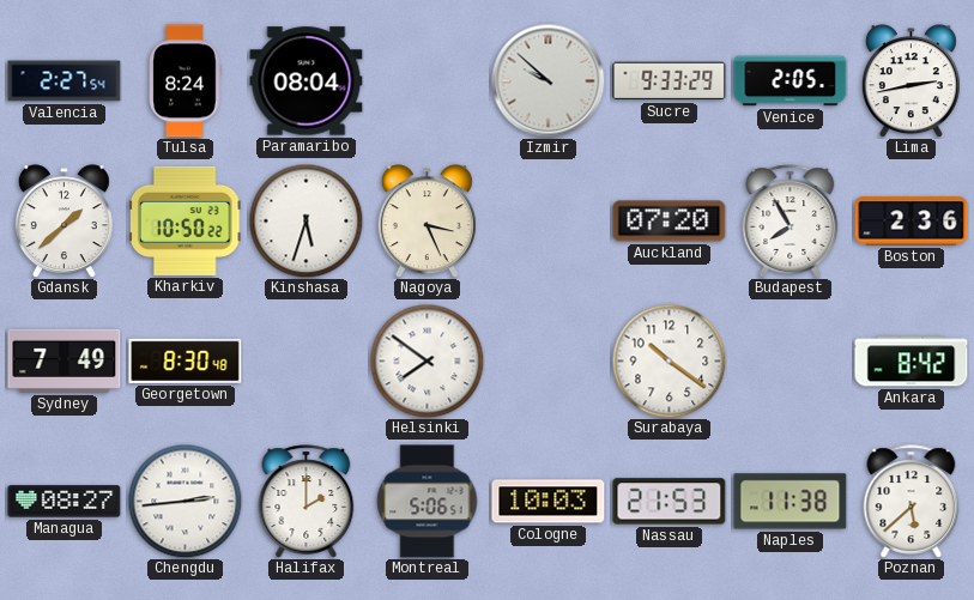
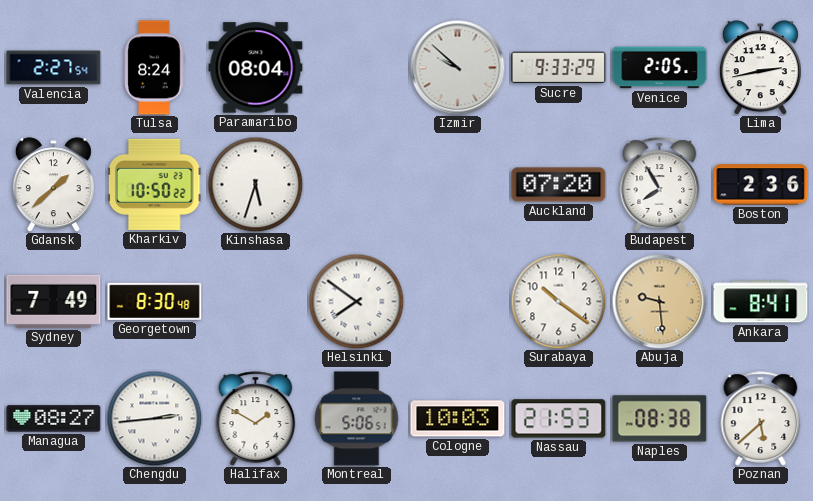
Nagoya: 3:26 -> none (426, 222)
Abuja: none -> 9:29 (659, 301)
Ankara: 8:42 -> 8:41 (761, 302)
Halifax: 2:00 -> 1:50 (256, 419)
Naples: 11:38 -> 08:38 (660, 419)
